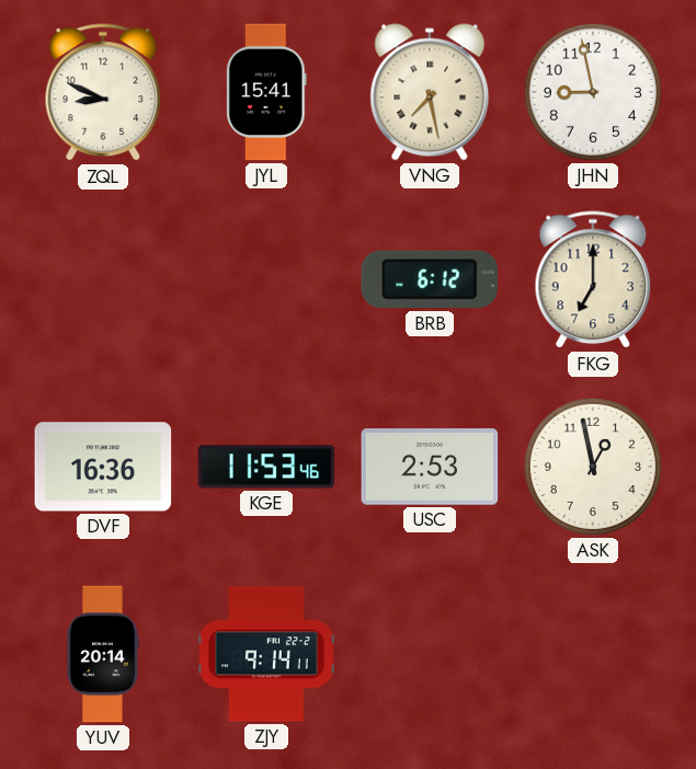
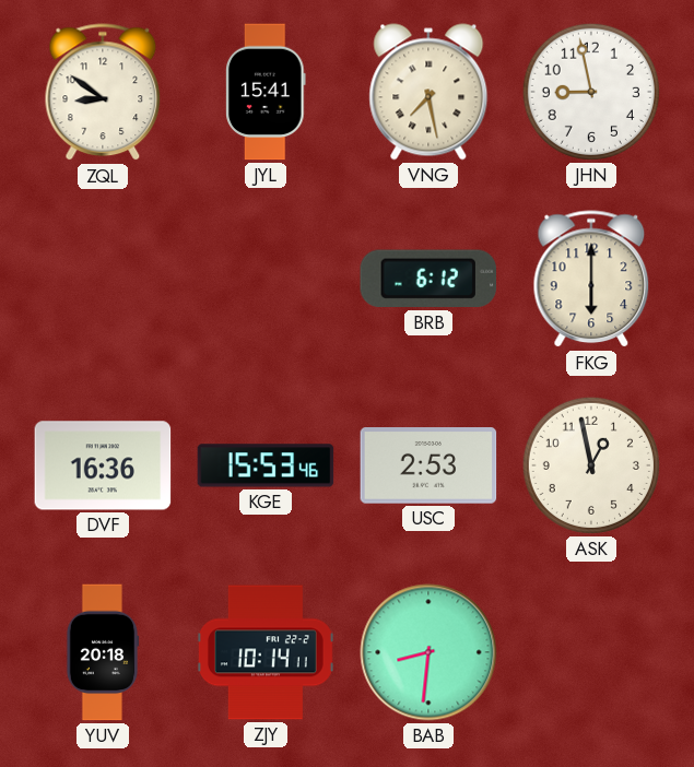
ZQL: 8:49 -> 8:51 (103, 93)
FKG: 7:00 -> 6:00 (591, 280)
KGE: 11:53 -> 15:53 (266, 465)
YUV: 20:14 -> 20:18 (103, 652)
ZJY: 9:14 -> 10:14 (266, 652)
BAB: none -> 8:31 (428, 652)
